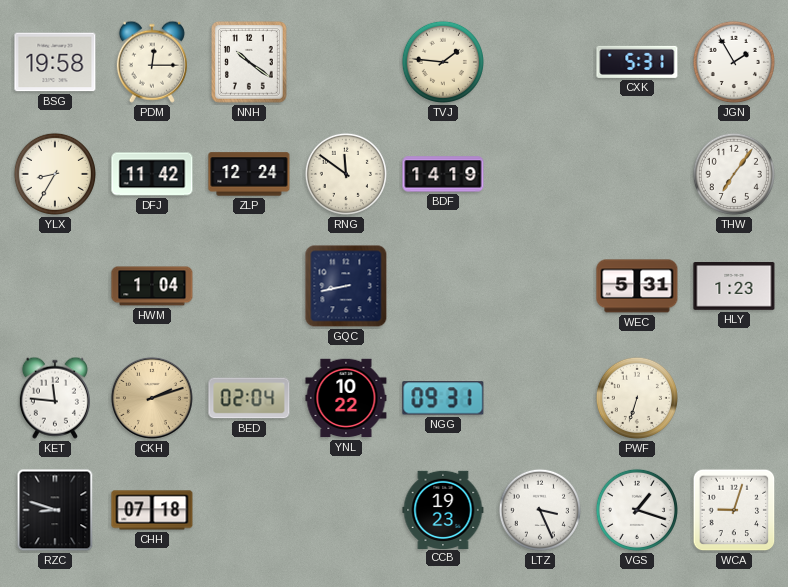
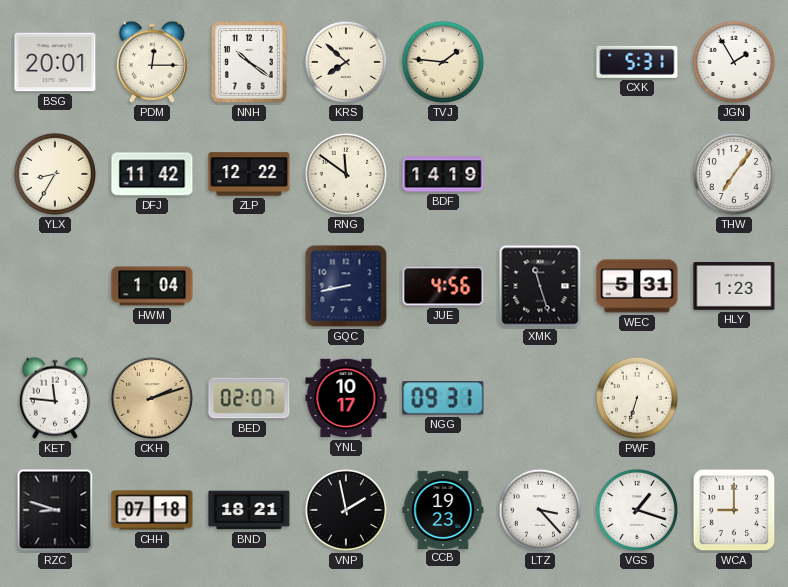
BSG: 19:58 -> 20:01 (55, 62)
KRS: none -> 7:52 (346, 62)
ZLP: 12:24 -> 12:22 (249, 174)
JUE: none -> 4:56 (443, 286)
XMK: none -> 11:27 (540, 286)
BED: 02:04 -> 02:07 (249, 398)
YNL: 10:22 -> 10:17 (346, 398)
BND: none -> 18:21 (249, 510)
VNP: none -> 1:58 (346, 510)
LTZ: 3:26 -> 3:23 (540, 510)
WCA: 9:03 -> 9:00 (734, 510)
